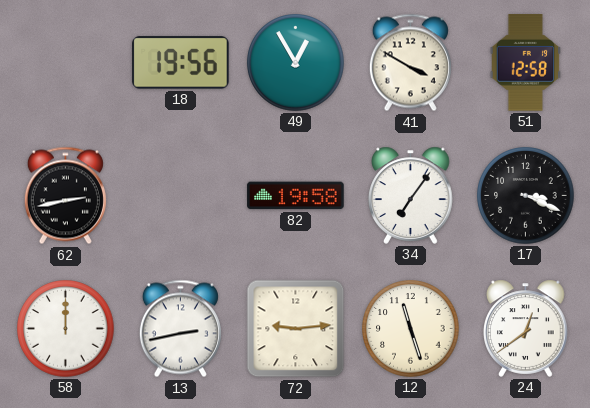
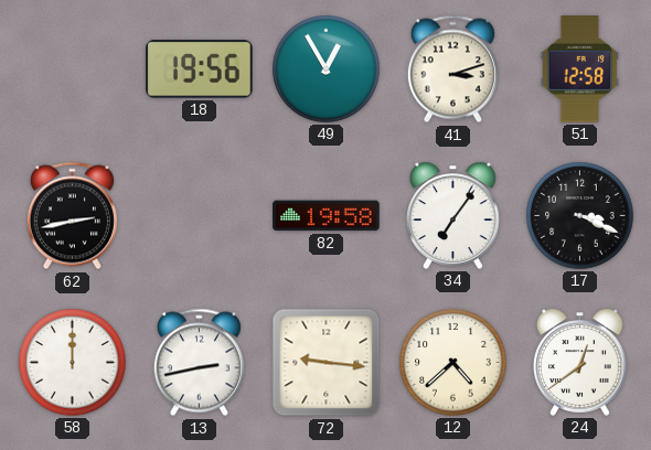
41: 3:50 -> 3:12 (452, 69)
72: 9:14 -> 9:16 (327, 363)
12: 11:27 -> 4:38 (453, 363)
